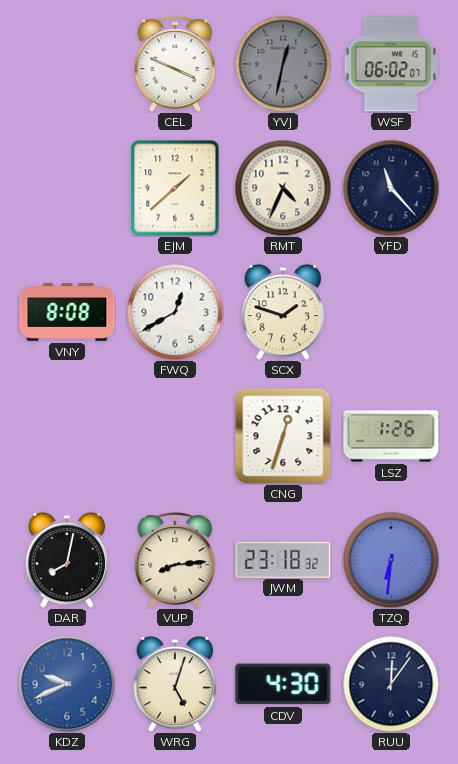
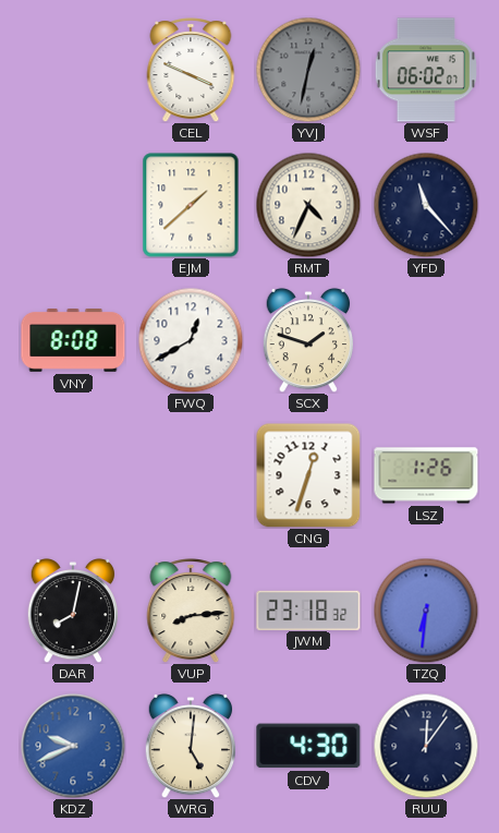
WRG: 5:03 -> 5:01 (190, 746)
